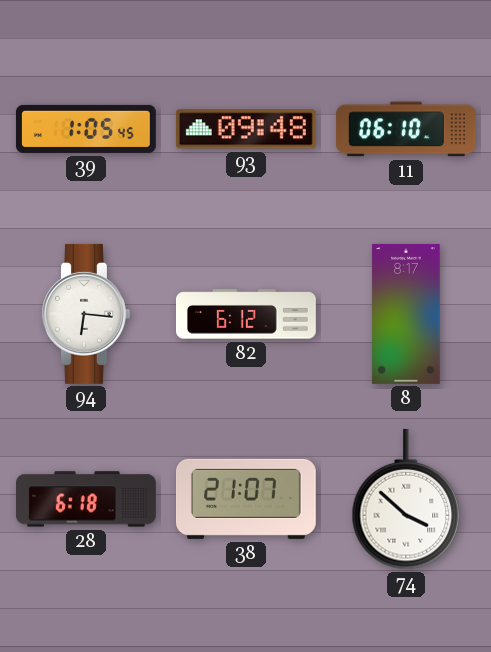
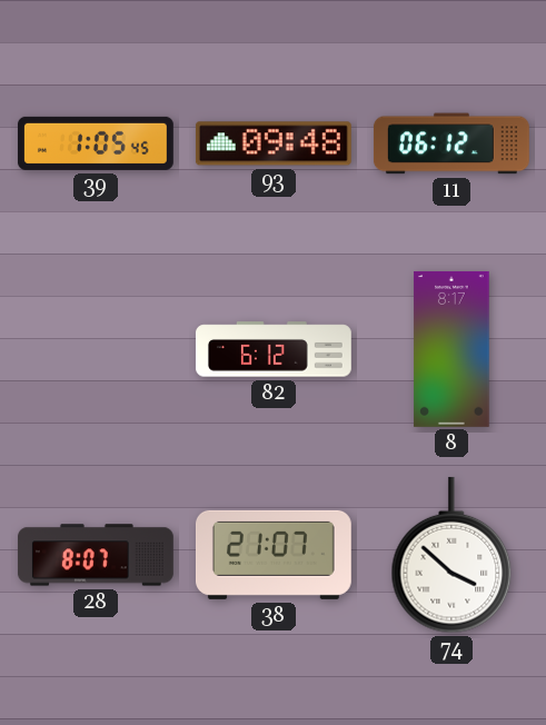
11: 06:10 -> 06:12 (451, 143)
94: 6:16 -> none (86, 314)
28: 6:18 -> 8:07 (96, 555)
